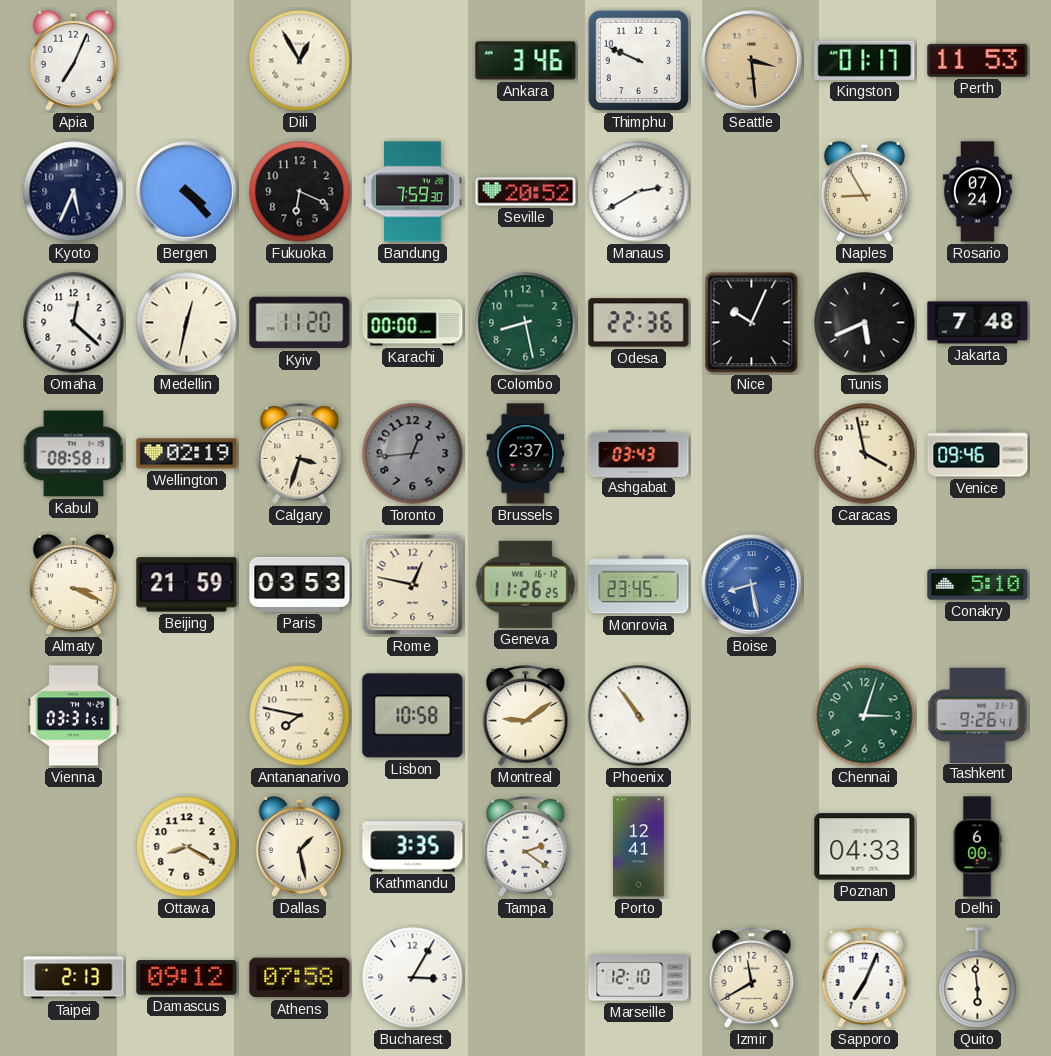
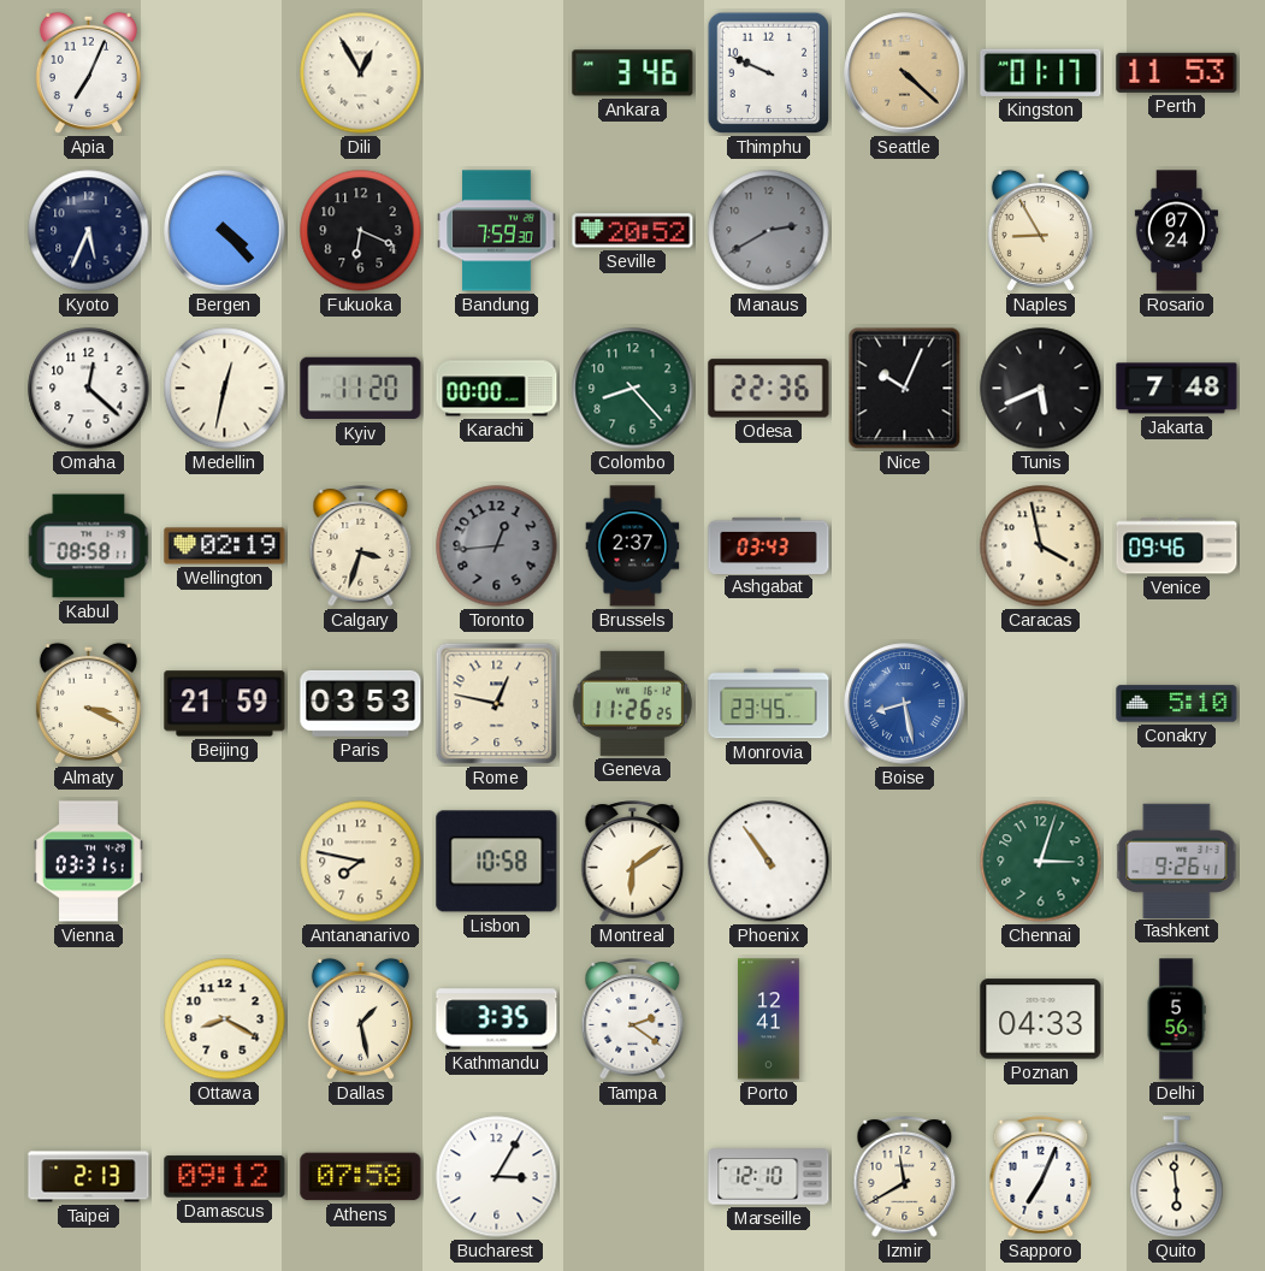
Seattle: 3:29 -> 4:22 (905, 73)
Manaus dial: white -> grey (769, 231)
Colombo: 8:28 -> 8:23 (633, 389)
Montreal: 9:09 -> 6:09 (633, 862)
Delhi: 6:00 -> 5:56 (1176, 1019)
